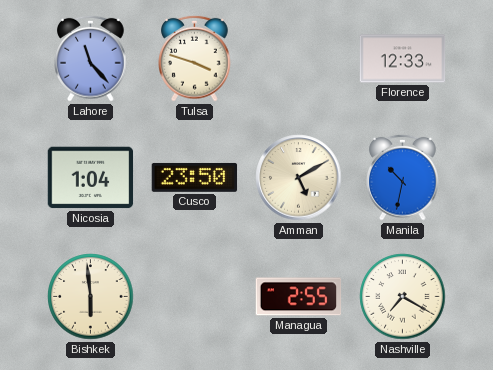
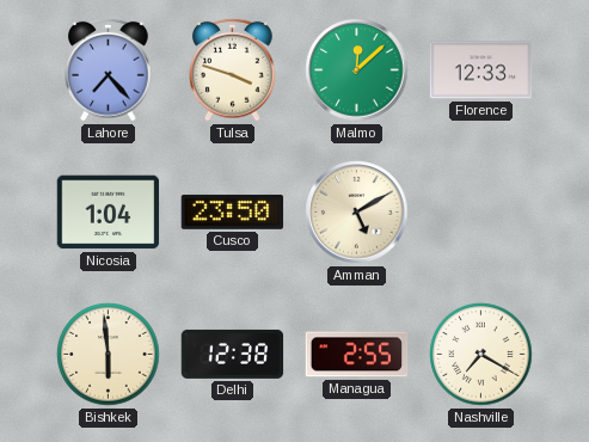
Lahore: 11:23 -> 7:23 (109, 69)
Malmo: none -> 12:08 (357, 70)
Manila: 10:32 -> none (403, 177)
Delhi: none -> 12:38 (233, 354)
